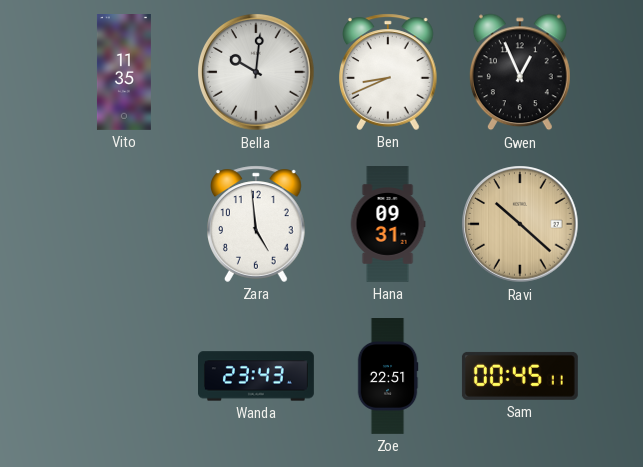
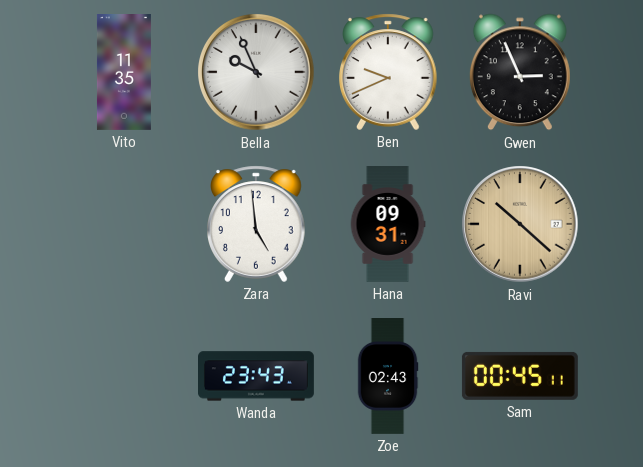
Bella: 10:01 -> 9:56 (256, 72)
Ben: 8:41 -> 9:41 (389, 72)
Gwen: 12:56 -> 2:56 (520, 72)
Zoe: 22:51 -> 02:43 (388, 377)
